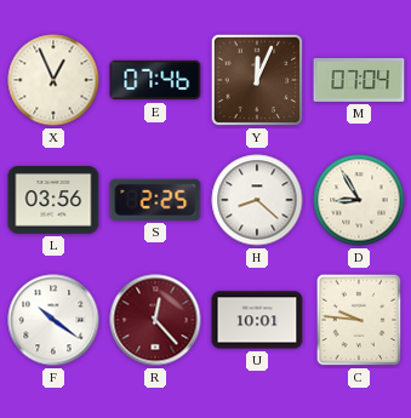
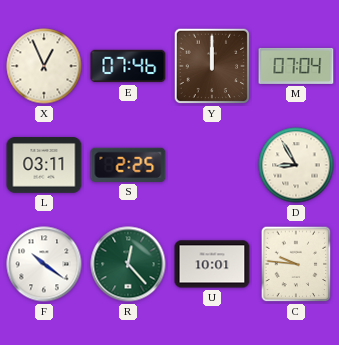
Y: 12:04 -> 12:00 (212, 66)
L: 03:56 -> 03:11 (44, 165)
H: 8:22 -> none (257, 200)
R dial: burgundy -> green (128, 264)
